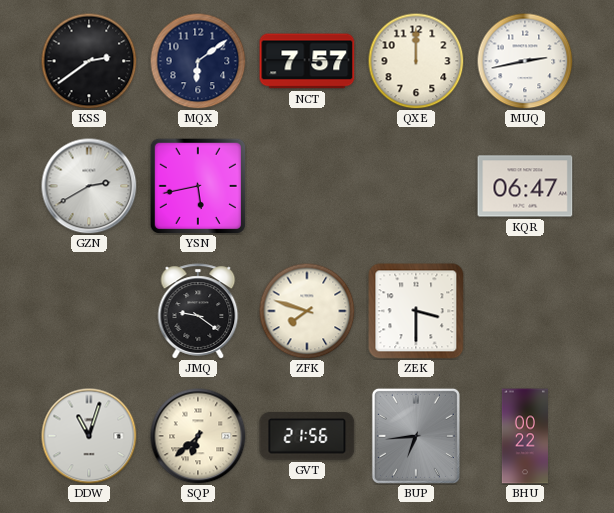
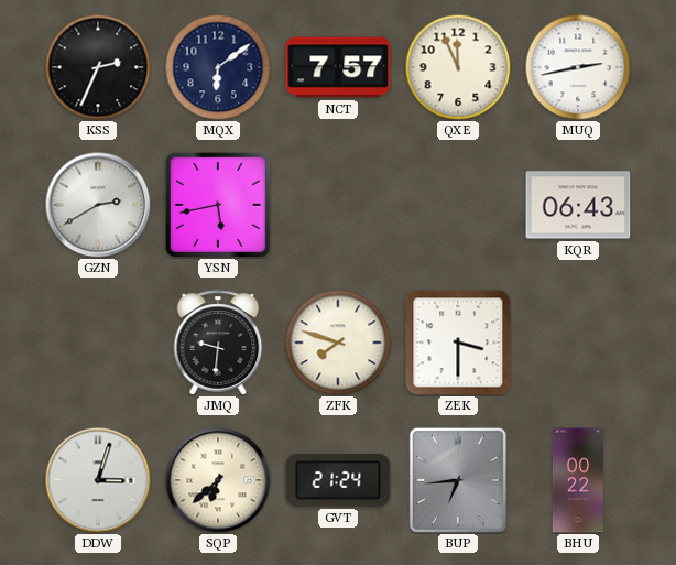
KSS: 2:39 -> 2:34 (98, 67)
QXE: 12:00 -> 11:56 (458, 67)
KQR: 06:47 -> 06:43 (578, 205)
JMQ: 9:21 -> 9:31 (218, 343)
DDW: 11:03 -> 3:03 (98, 480)
GVT: 21:56 -> 21:24 (338, 480)
